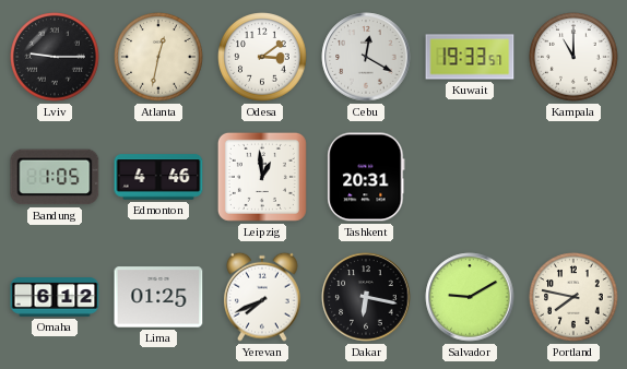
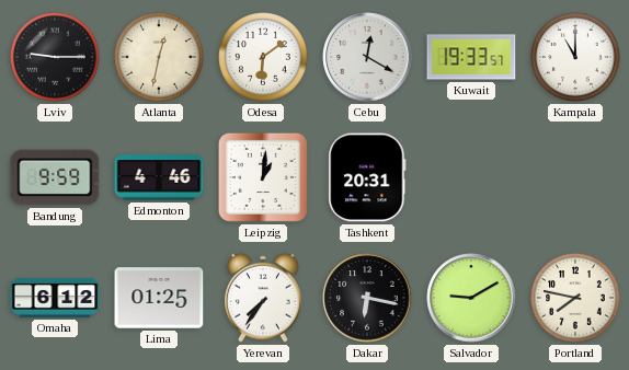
Odesa: 3:09 -> 6:09 (263, 57)
Bandung: 1:05 -> 9:59 (55, 177)
Leipzig: 12:59 -> 1:01 (263, 177)
Yerevan: 7:41 -> 7:36 (264, 298)
